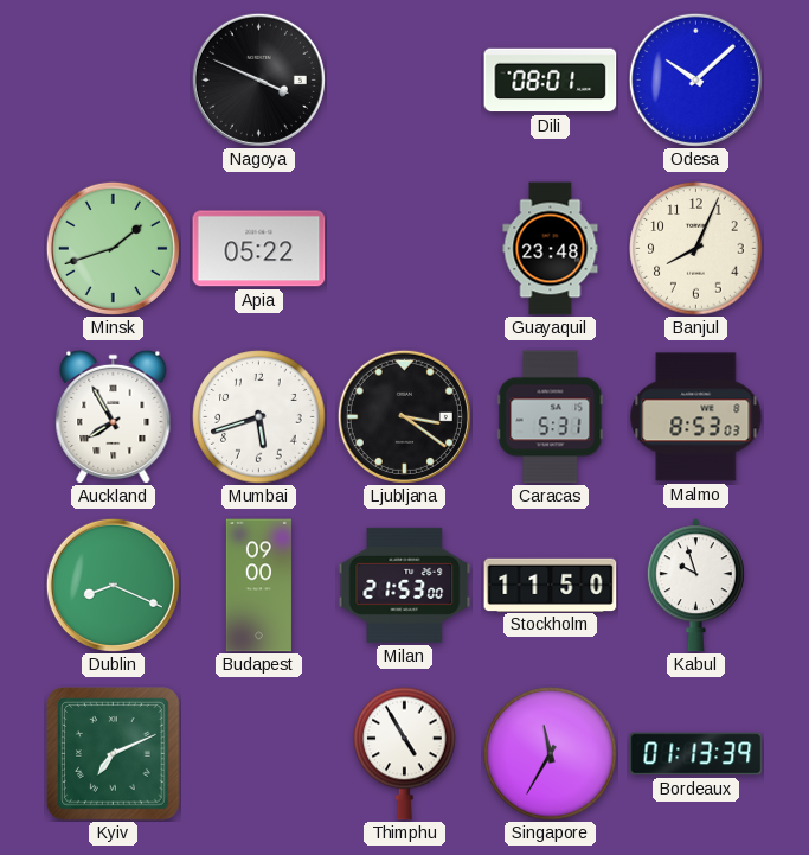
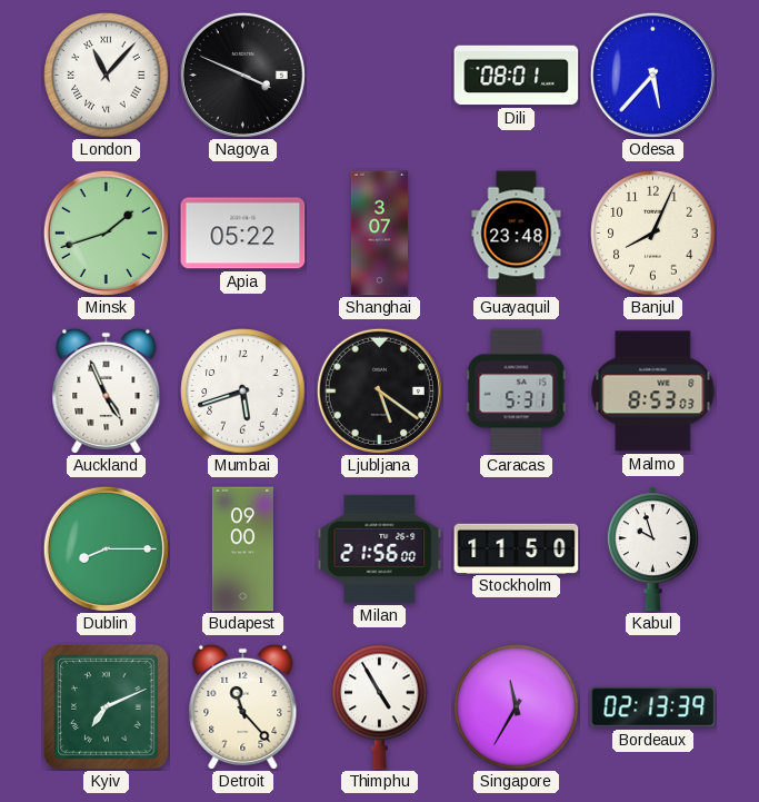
London: none -> 11:07 (107, 76)
Odesa: 10:08 -> 5:37 (652, 75)
Shanghai: none -> 3:07 (379, 234)
Auckland: 7:55 -> 4:56 (107, 390)
Ljubljana: 3:21 -> 5:21 (379, 390)
Dublin: 8:19 -> 8:15 (106, 548)
Milan: 21:53 -> 21:56 (380, 548)
Detroit: none -> 11:23 (243, 706)
Bordeaux: 01:13 -> 02:13 (653, 707)
